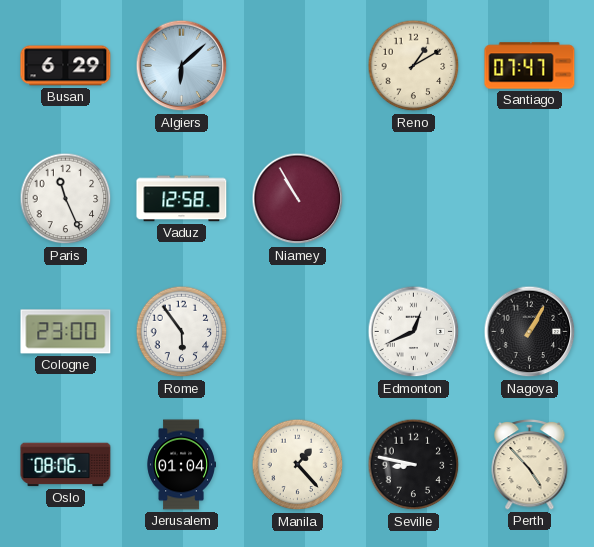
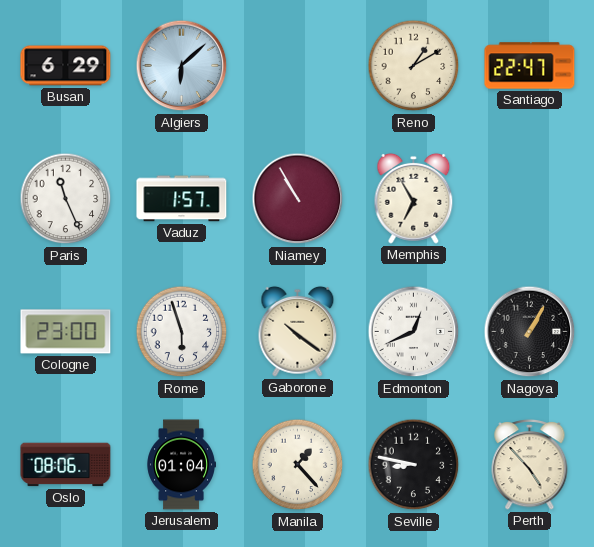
Santiago: 07:47 -> 22:47 (530, 66)
Vaduz: 12:58 -> 1:57 (182, 199)
Memphis: none -> 6:55 (414, 198)
Rome: 5:54 -> 5:57 (182, 332)
Gaborone: none -> 10:21 (298, 331)
